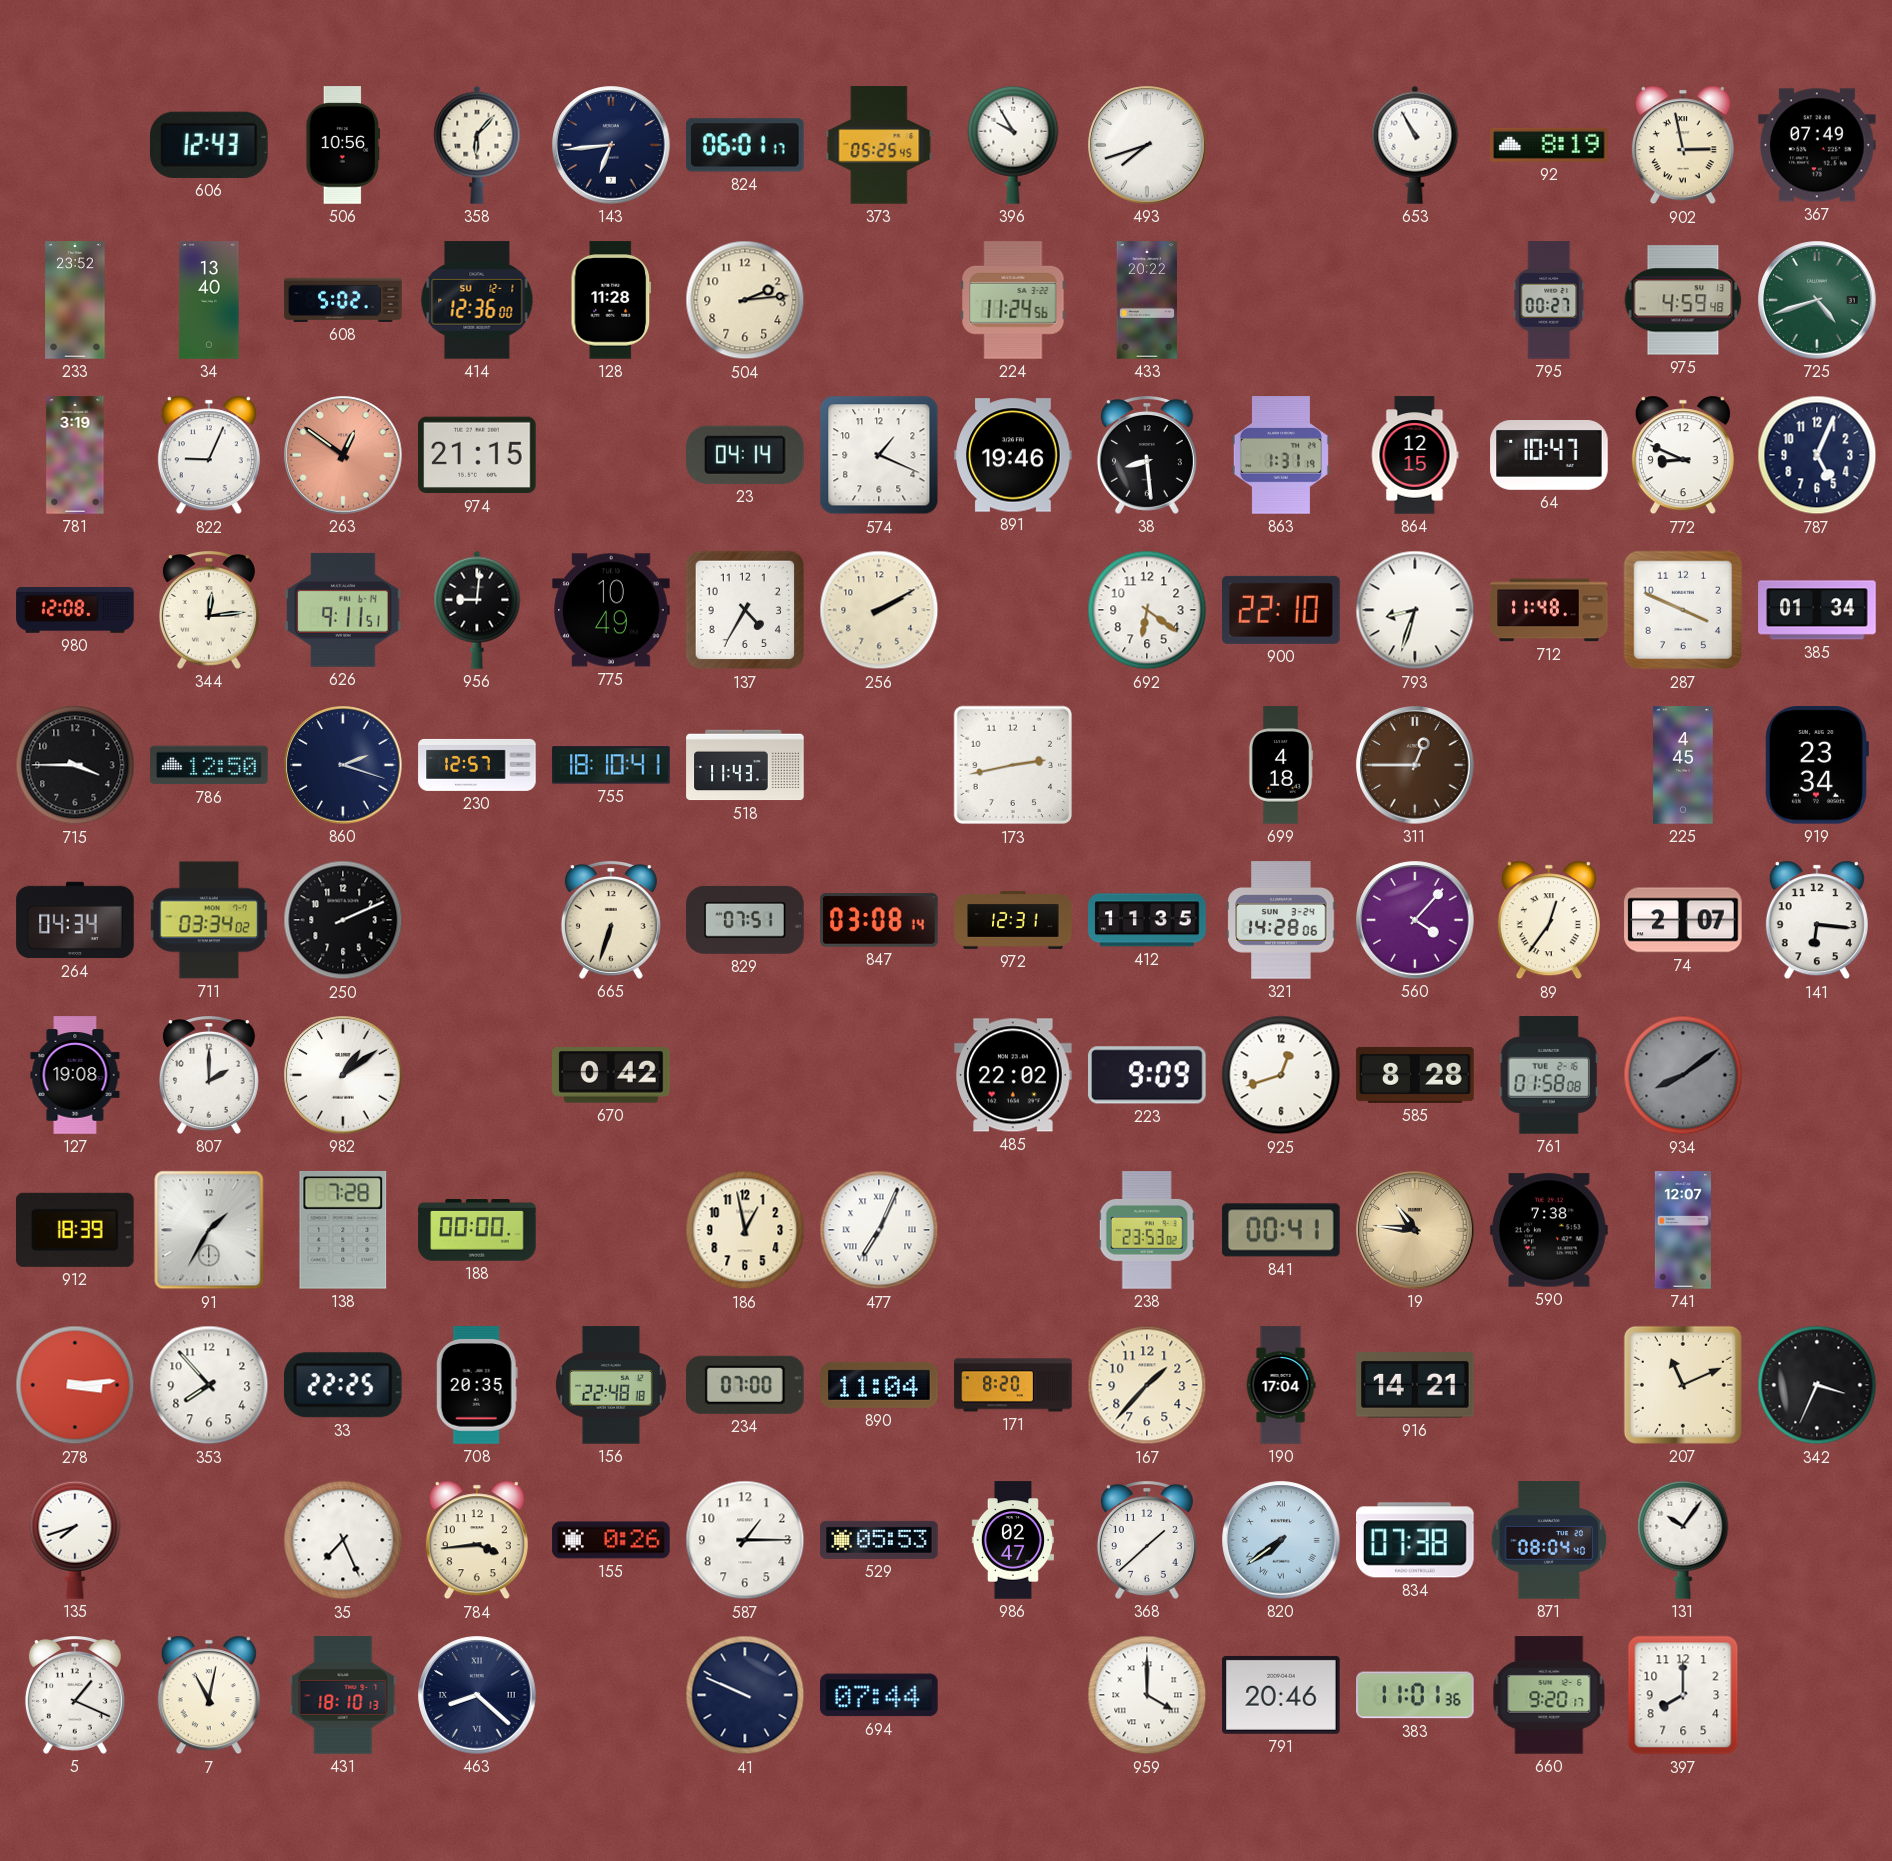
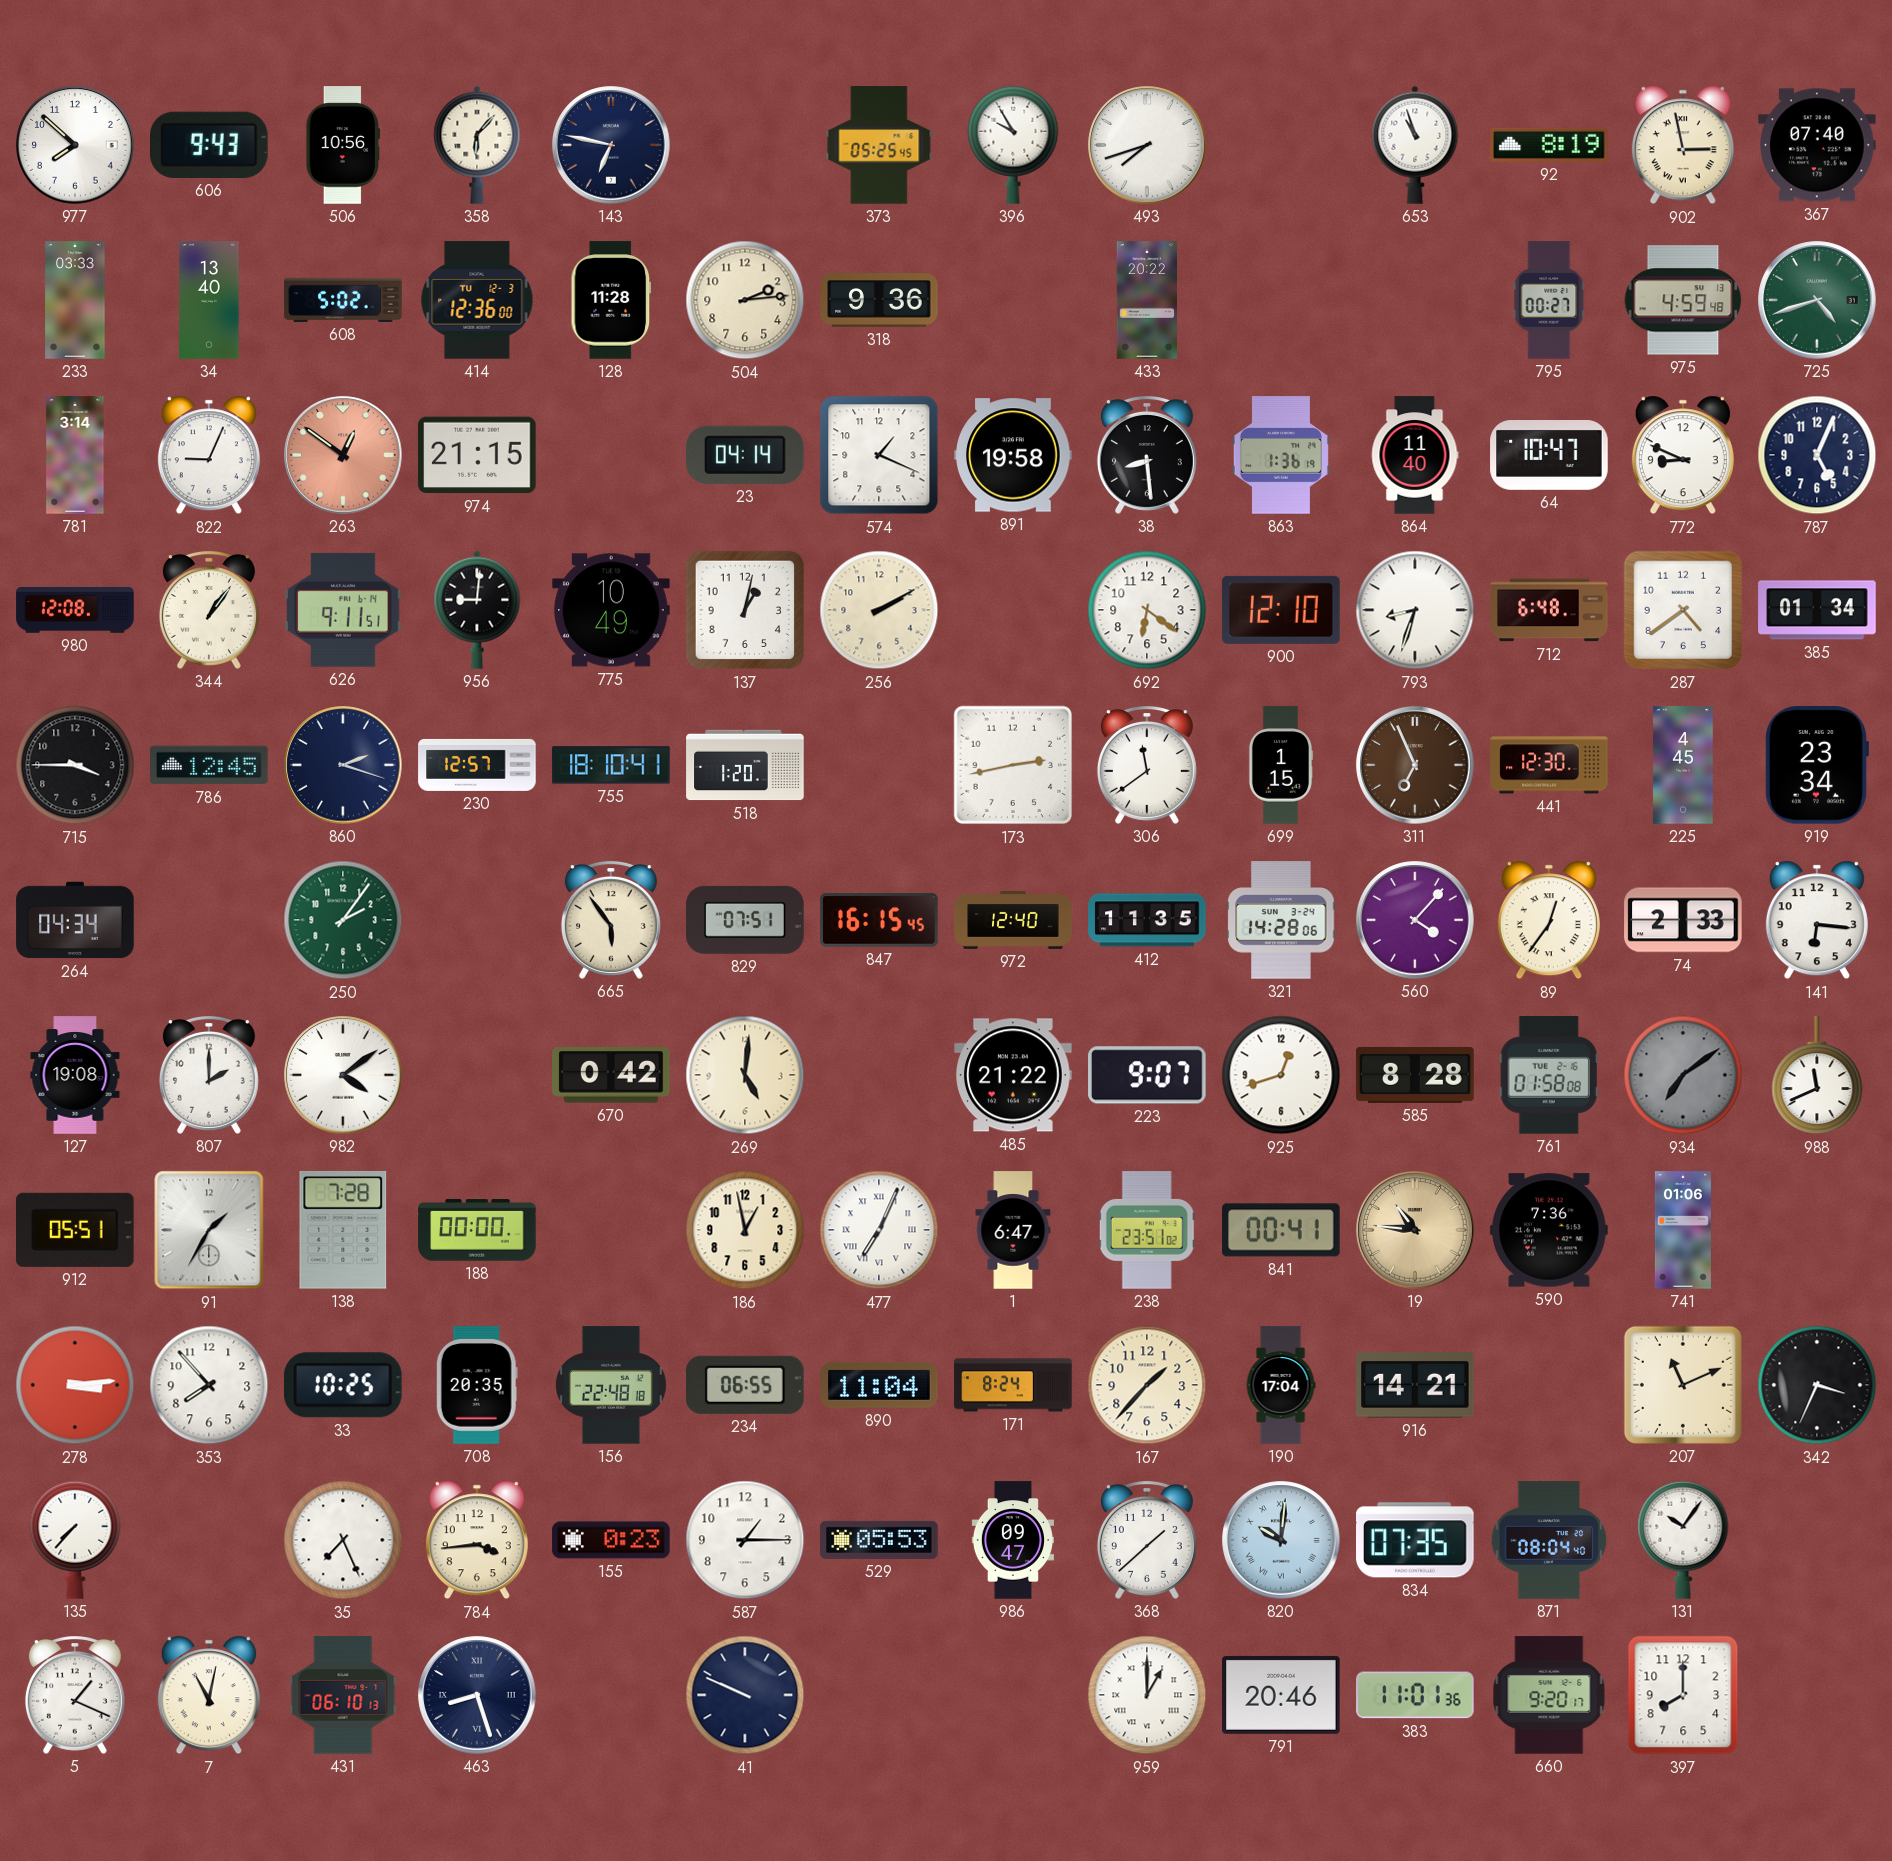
977: none -> 7:52 (75, 145)
606: 12:43 -> 9:43 (210, 145)
143: 6:44 -> 6:47 (611, 145)
824: 06:01 -> none (745, 145)
653: 10:55 -> 10:57 (1415, 145)
367: 07:49 -> 07:40 (1817, 145)
233: 23:52 -> 03:33 (75, 300)
414 date: SU 12-1 -> TU 12-3 (477, 300)
318: none -> 9:36 (879, 300)
224: 11:24 -> none (1013, 300)
781: 3:19 -> 3:14 (75, 455)
891: 19:46 -> 19:58 (1013, 455)
863: 1:31 -> 1:36 (1281, 455)
864: 12:15 -> 11:40 (1415, 455)
344: 12:14 -> 1:06 (209, 611)
137: 4:35 -> 1:02 (745, 610)
900: 22:10 -> 12:10 (1281, 610)
712: 11:48 -> 6:48 (1549, 610)
287: 3:49 -> 4:39 (1683, 610)
786: 12:50 -> 12:45 (209, 765)
518: 11:43 -> 1:20 (745, 765)
306: none -> 11:39 (1147, 766)
699: 4:18 -> 1:15 (1281, 765)
311: 12:45 -> 6:56 (1415, 765)
441: none -> 12:30 (1549, 765)
711: 03:34 -> none (209, 920)
250: 2:11 -> 2:06 (343, 920)
250 dial: black -> green (343, 920)
665: 6:33 -> 5:54 (611, 921)
847: 03:08 -> 16:15 (879, 920)
972: 12:31 -> 12:40 (1013, 921)
74: 2:07 -> 2:33 (1683, 920)
982: 1:09 -> 4:09 (343, 1075)
269: none -> 5:01 (745, 1075)
485: 22:02 -> 21:22 (1013, 1075)
223: 9:09 -> 9:07 (1147, 1075)
934: 8:09 -> 7:09 (1683, 1075)
988: none -> 11:41 (1817, 1076)
912: 18:39 -> 05:51 (76, 1230)
1: none -> 6:47 (1013, 1230)
238: 23:53 -> 23:51 (1147, 1230)
590: 7:38 -> 7:36 (1549, 1230)
741: 12:07 -> 01:06 (1683, 1230)
33: 22:25 -> 10:25 (343, 1385)
234: 07:00 -> 06:55 (746, 1385)
171: 8:20 -> 8:24 (1013, 1385)
135: 7:42 -> 7:37 (75, 1540)
155: 0:26 -> 0:23 (611, 1540)
986: 02:47 -> 09:47 (1013, 1540)
820: 7:39 -> 10:01 (1281, 1540)
834: 07:38 -> 07:35 (1416, 1540)
431: 18:10 -> 06:10 (343, 1695)
463: 8:22 -> 8:27 (477, 1695)
694: 07:44 -> none (879, 1695)
959: 4:00 -> 1:00 (1147, 1695)
